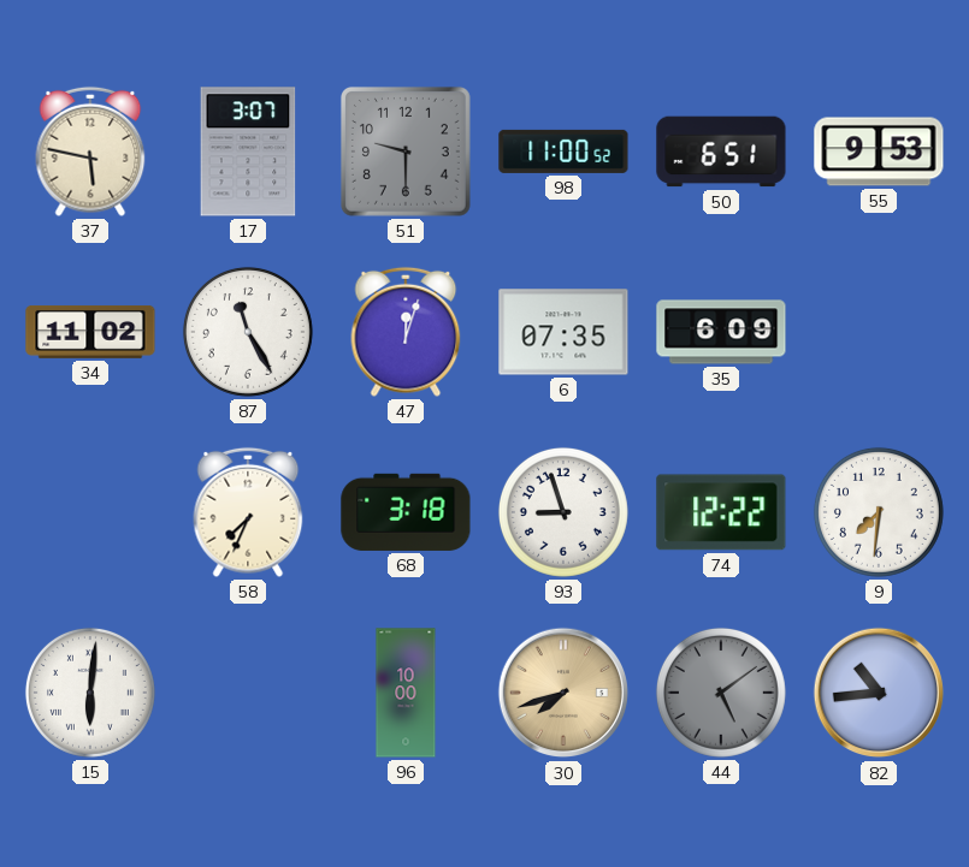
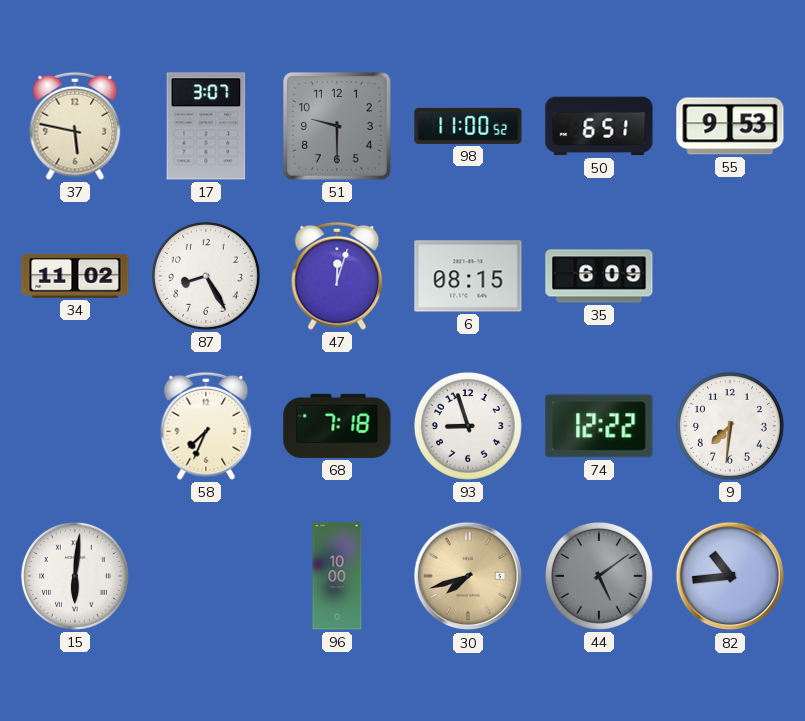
87: 11:25 -> 8:25 (206, 276)
6: 07:35 -> 08:15 (468, 276)
68: 3:18 -> 7:18 (337, 426)
